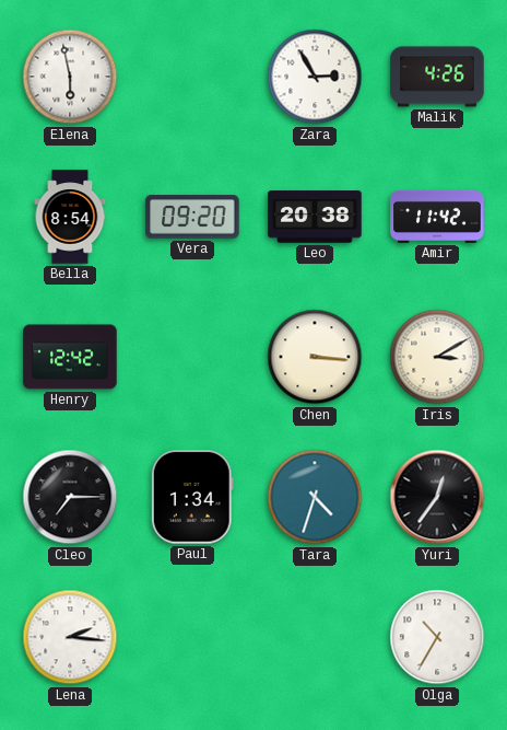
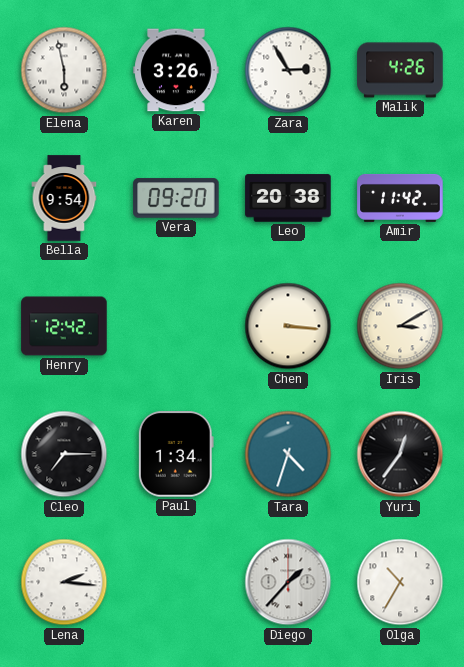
Karen: none -> 3:26 (176, 70)
Bella: 8:54 -> 9:54 (64, 198)
Diego: none -> 1:37 (288, 582)
